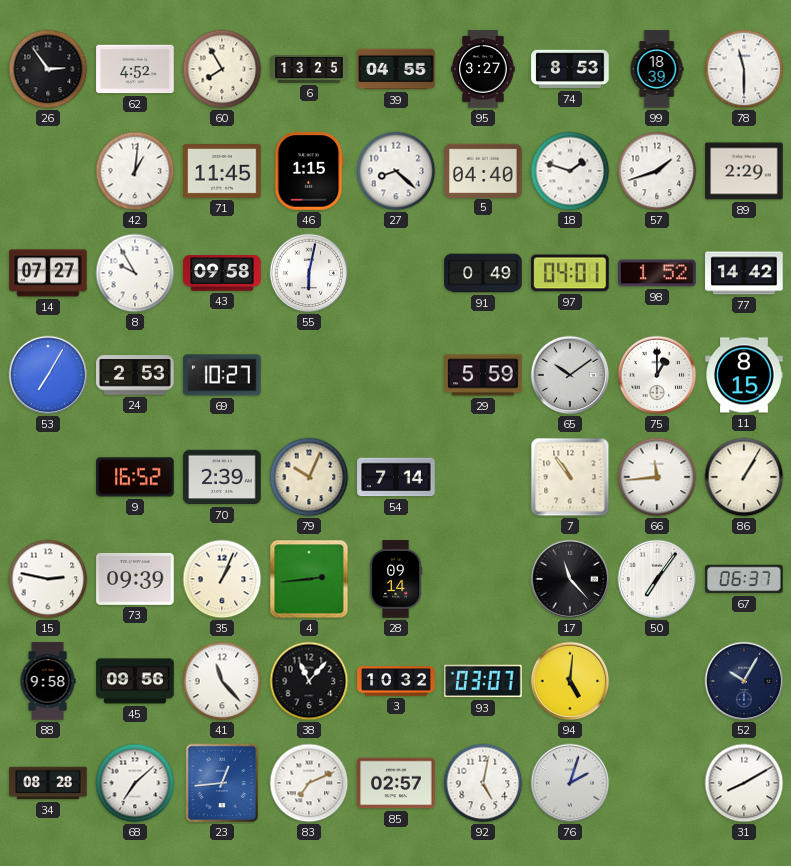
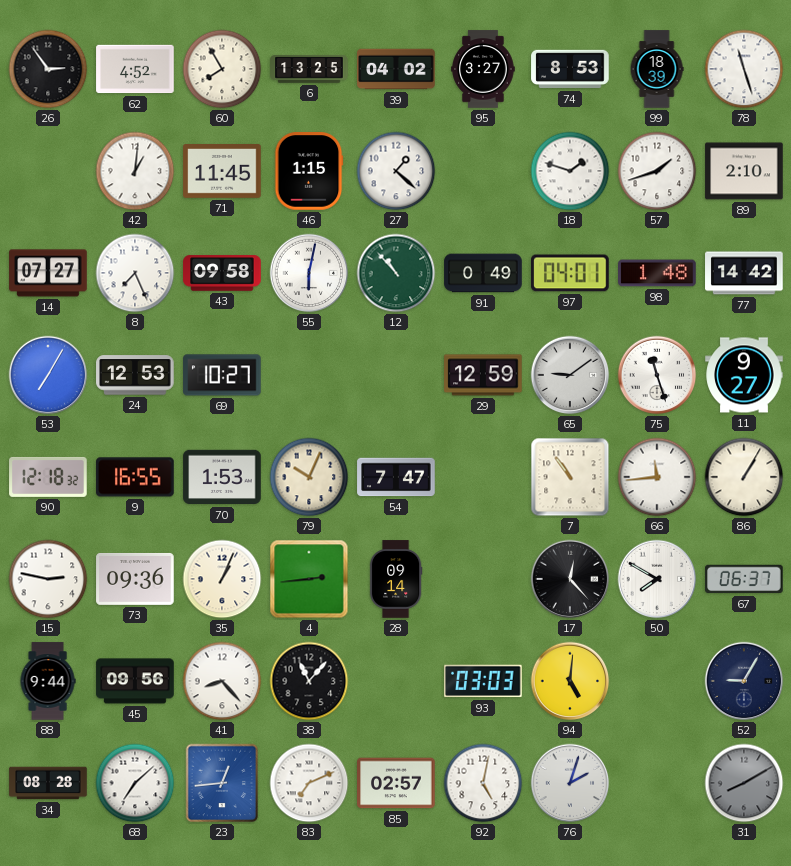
39: 04:55 -> 04:02 (396, 69)
78: 11:30 -> 11:27 (744, 69)
27: 8:22 -> 1:22 (396, 171)
5: 04:40 -> none (483, 170)
89: 2:29 -> 2:10 (744, 171)
8: 9:55 -> 7:26 (135, 273)
12: none -> 10:53 (396, 273)
98: 1:52 -> 1:48 (657, 273)
24: 2:53 -> 12:53 (135, 375)
29: 5:59 -> 12:59 (483, 375)
65: 10:09 -> 9:09 (570, 375)
75: 1:00 -> 11:27 (657, 375)
11: 8:15 -> 9:27 (744, 375)
90: none -> 12:18 (48, 477)
9: 16:52 -> 16:55 (135, 477)
70: 2:39 -> 1:53 (222, 477)
54: 7:14 -> 7:47 (396, 477)
73: 09:39 -> 09:36 (135, 579)
17: 11:23 -> 12:23 (570, 579)
50: 7:06 -> 7:50 (657, 579)
88: 9:58 -> 9:44 (48, 681)
41: 11:23 -> 8:23 (222, 681)
3: 10:32 -> none (396, 681)
93: 03:07 -> 03:03 (483, 681)
52: 10:05 -> 9:05 (744, 681)
31 dial: white -> grey (744, 783)
